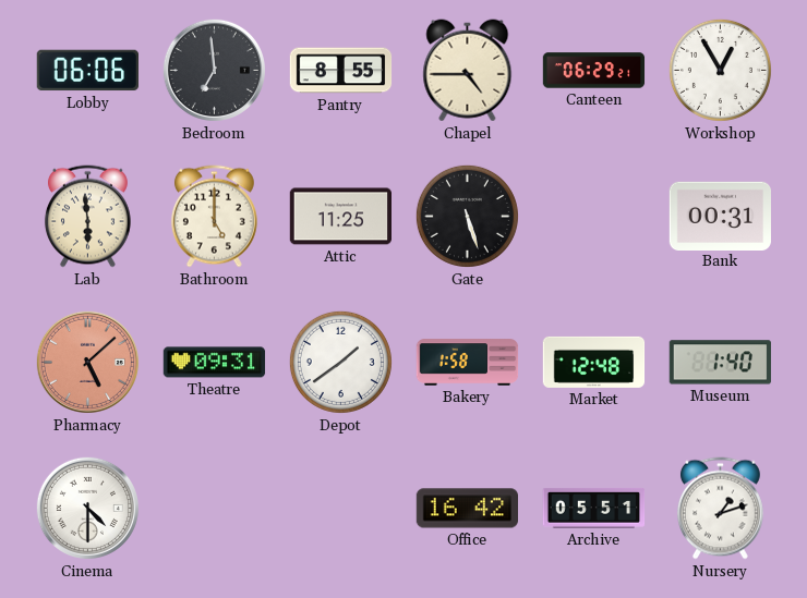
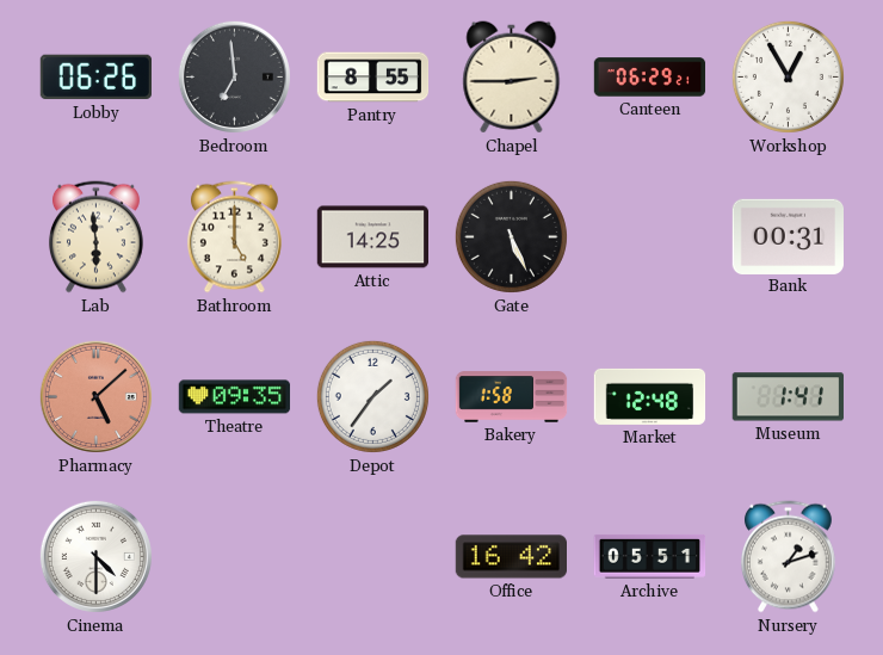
Lobby: 06:06 -> 06:26 (95, 78)
Chapel: 4:45 -> 2:45 (512, 78)
Attic: 11:25 -> 14:25 (373, 237)
Gate: 5:27 -> 5:26 (511, 236)
Theatre: 09:31 -> 09:35 (235, 397)
Depot: 1:39 -> 1:36 (372, 396)
Museum: 1:40 -> 1:41 (788, 397)
